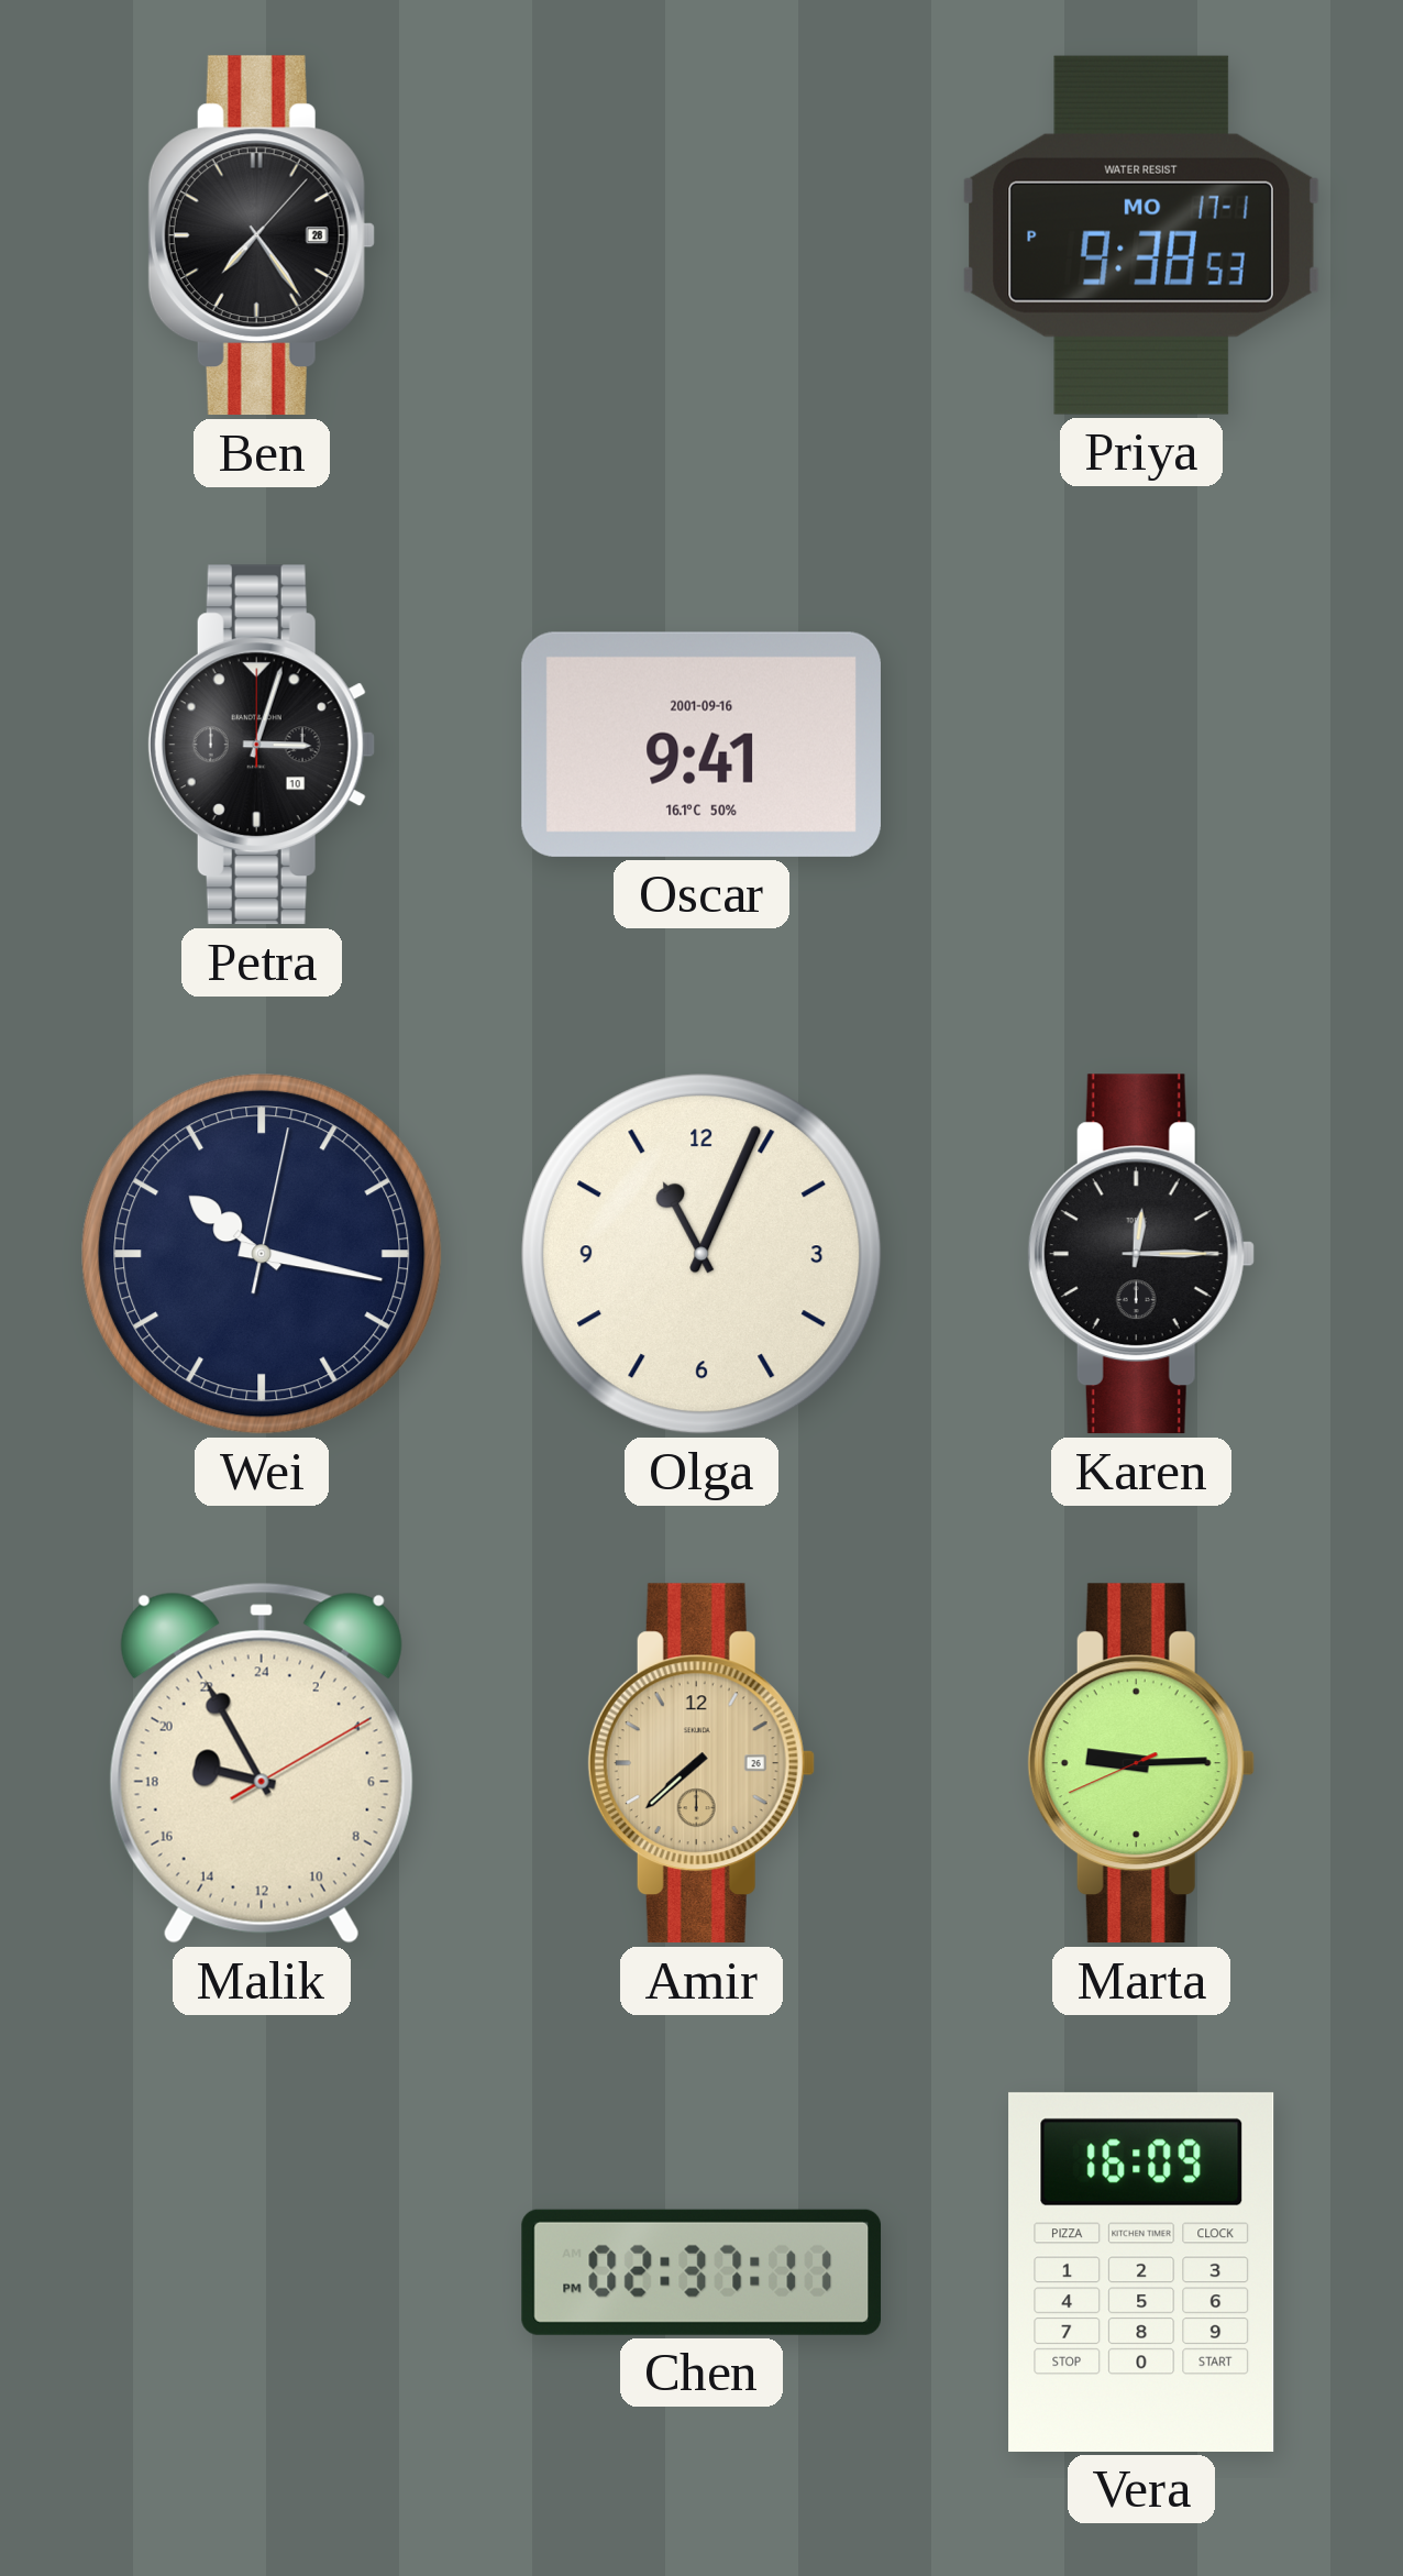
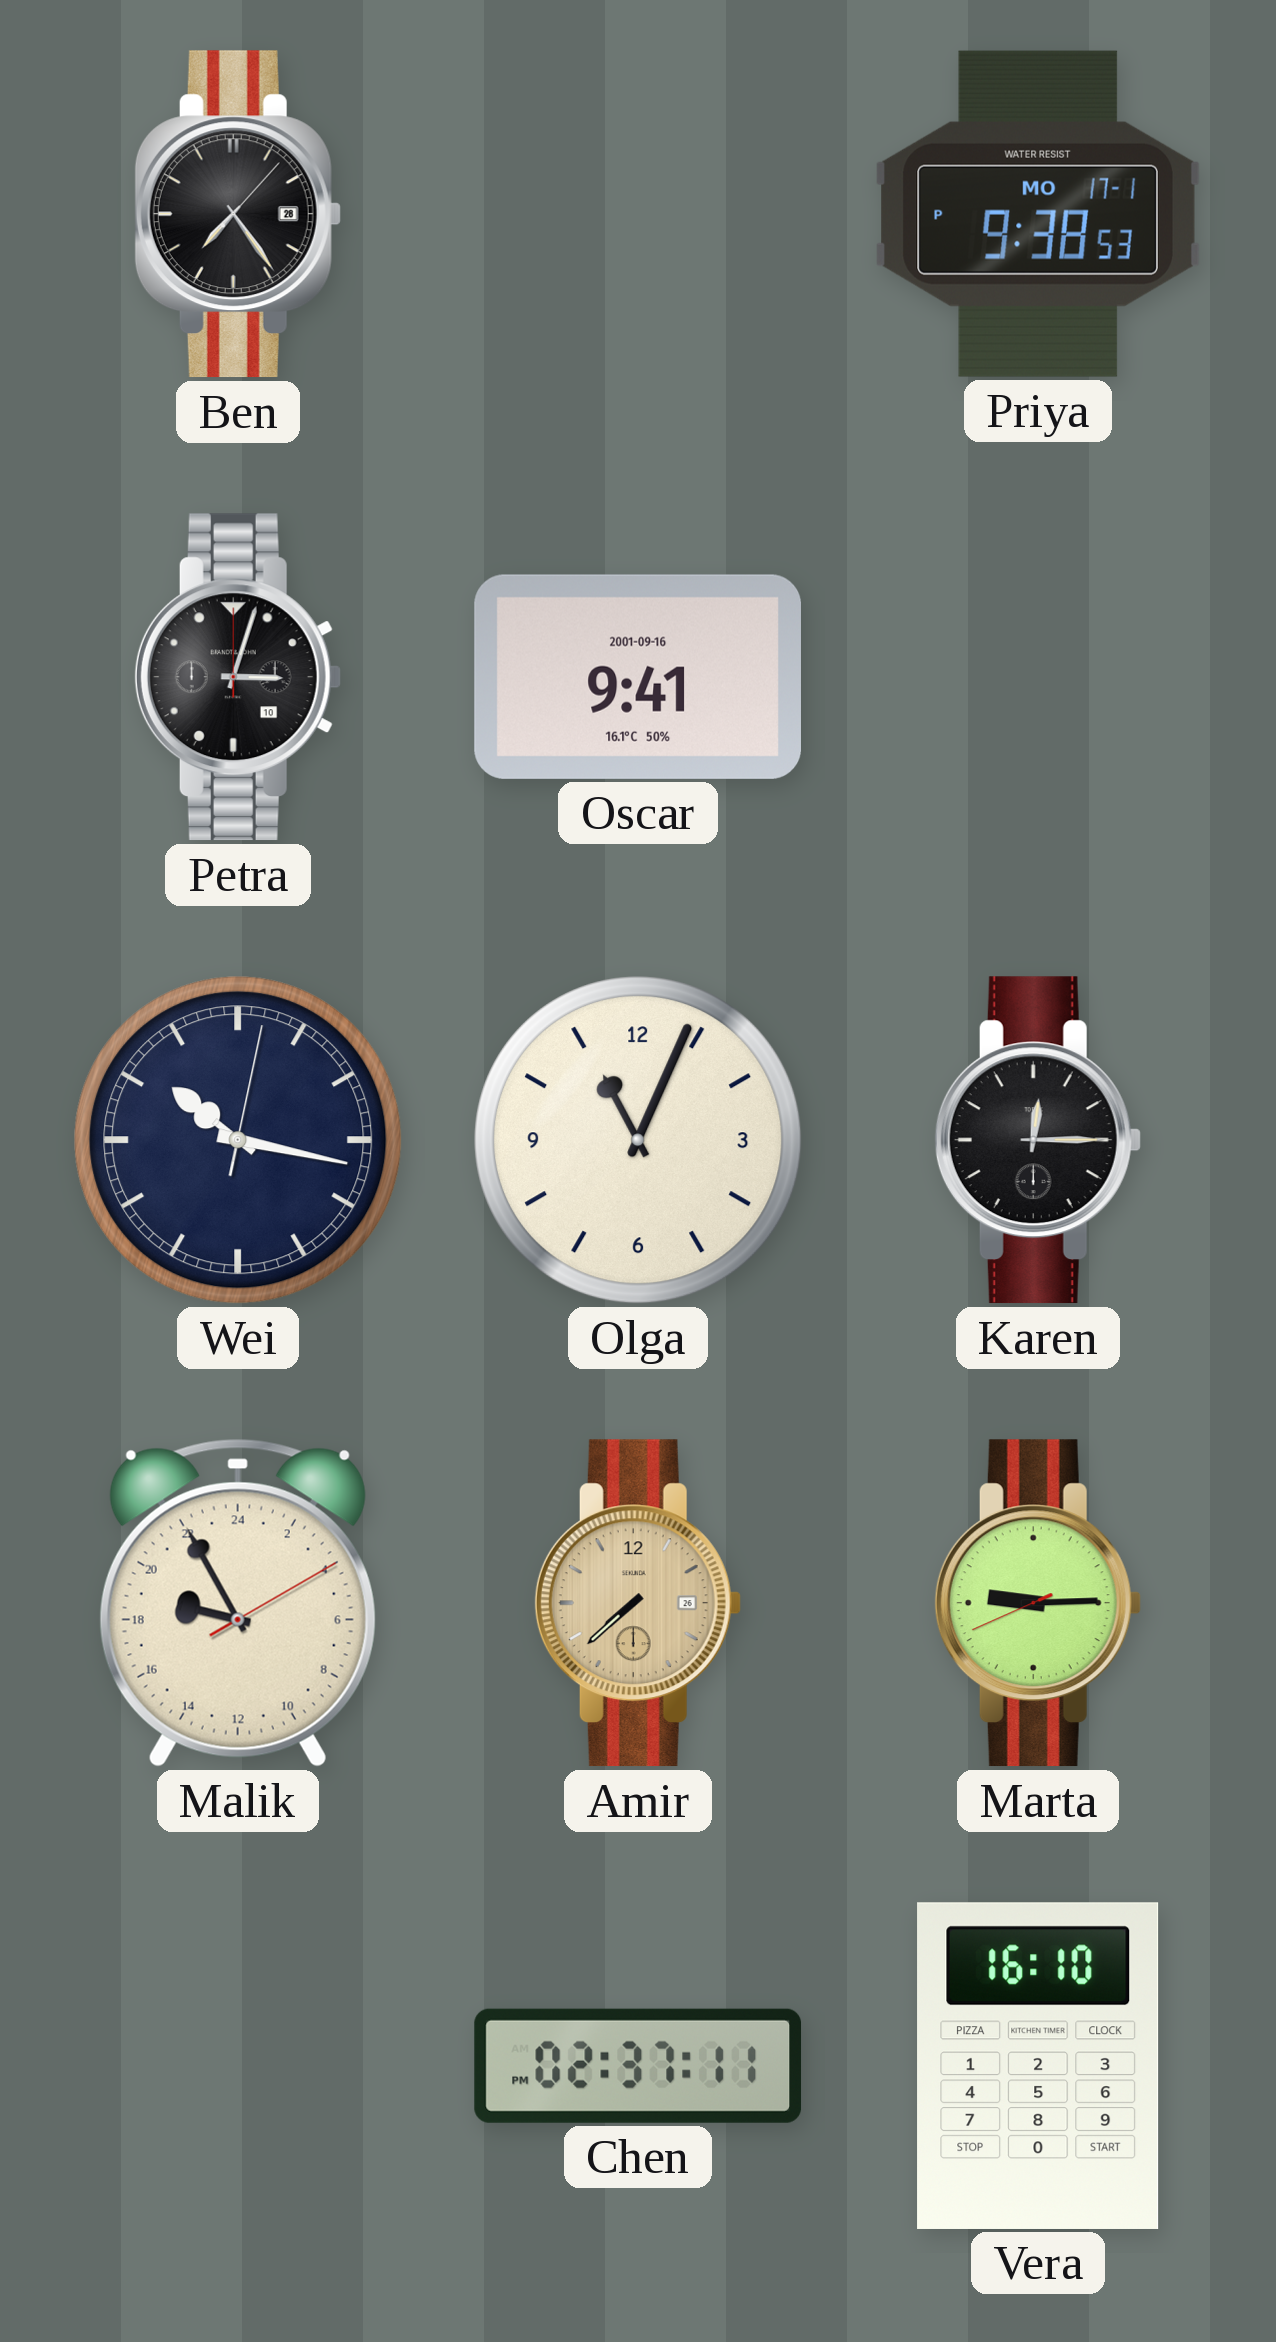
Vera: 16:09 -> 16:10 (1038, 2066)
